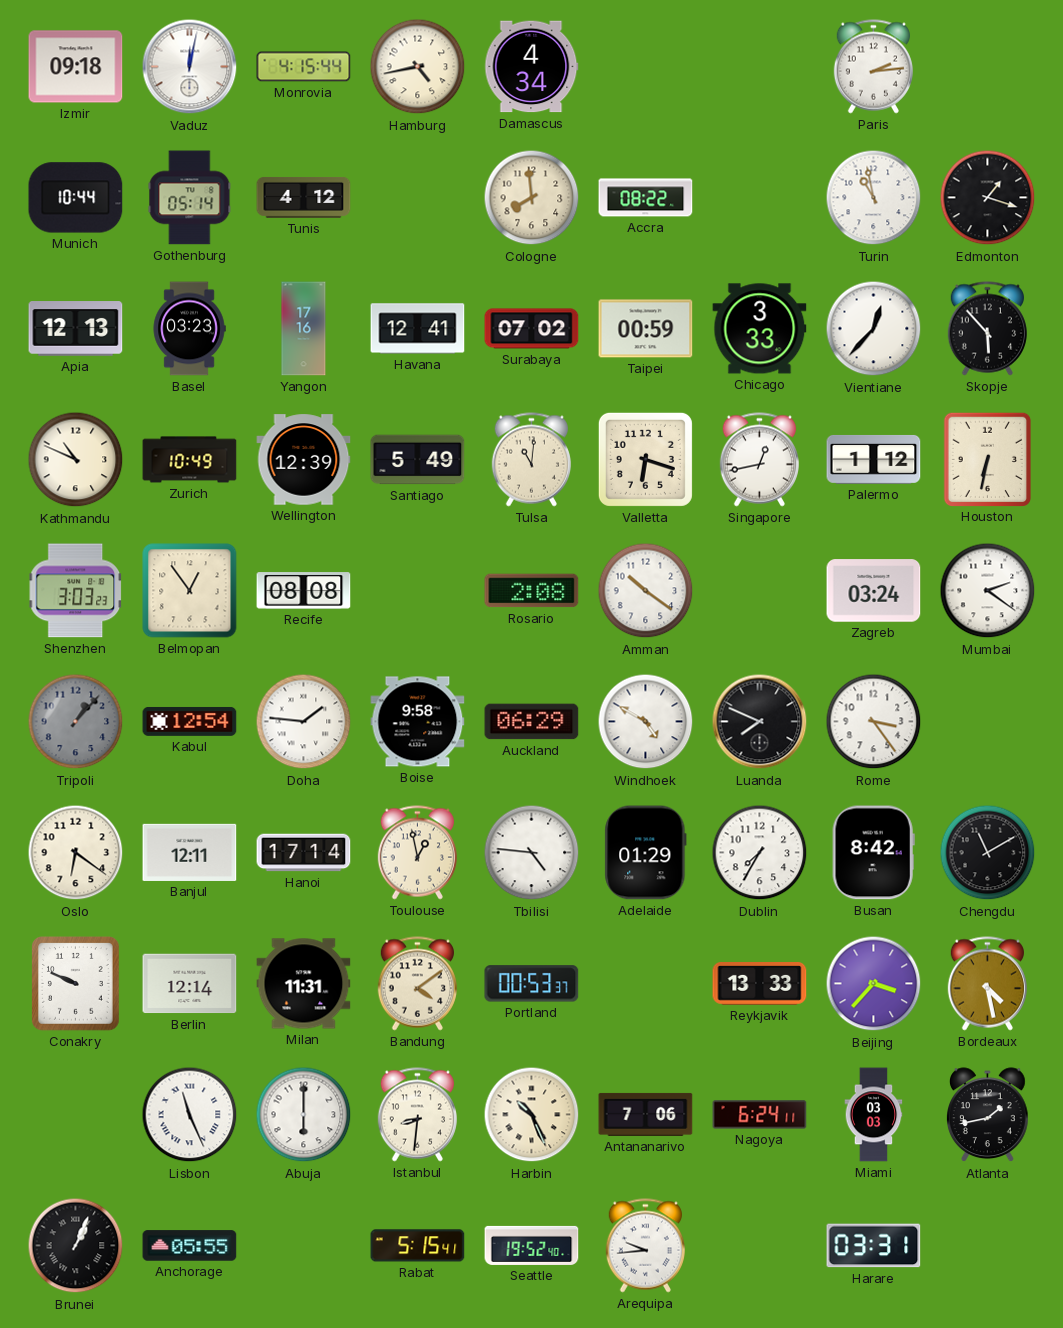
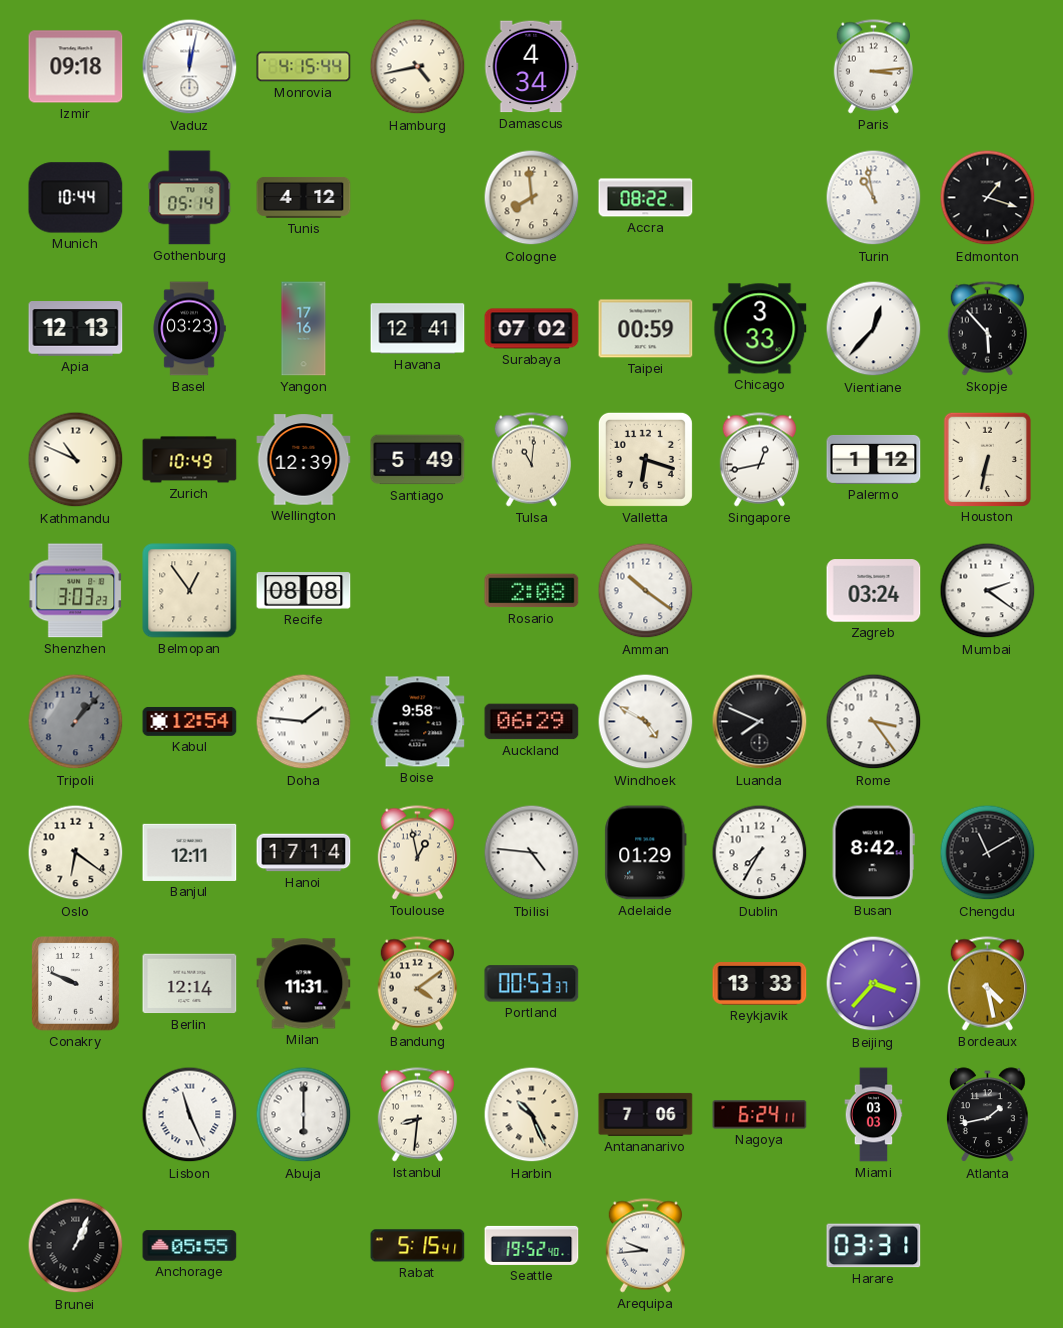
Paris: 2:14 -> 3:14 (873, 67)
